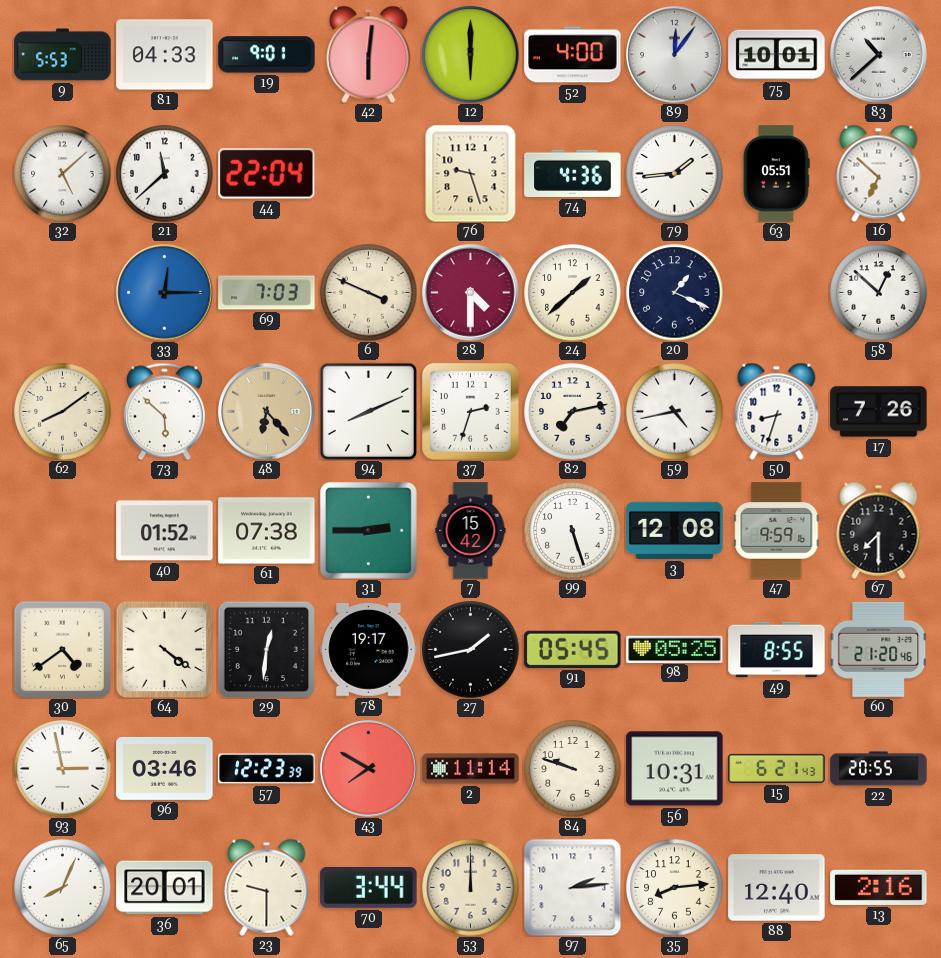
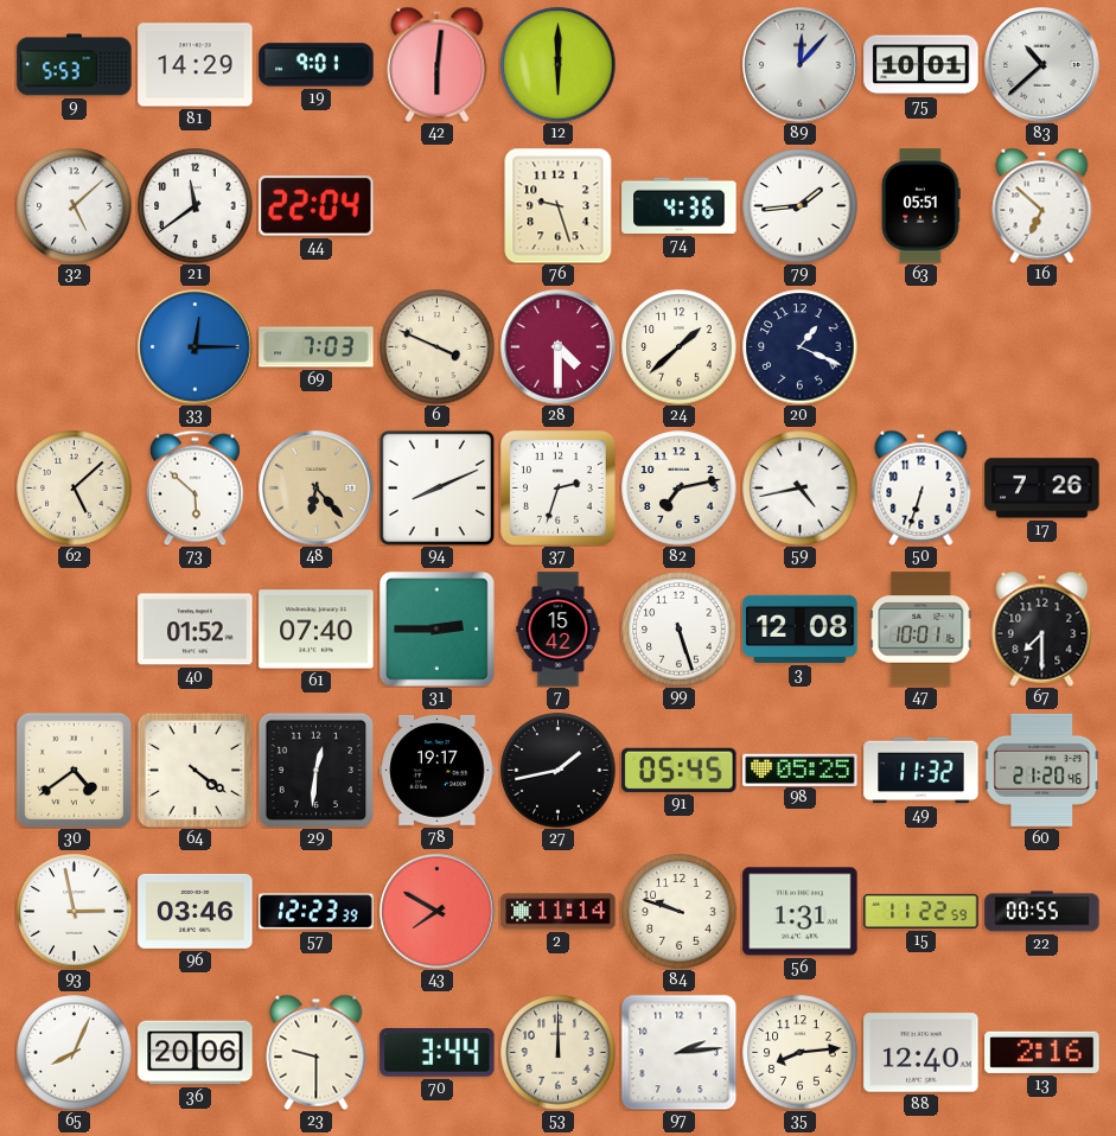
81: 04:33 -> 14:29 (196, 65)
52: 4:00 -> none (573, 55)
89: 12:06 -> 12:07 (801, 65)
21: 11:38 -> 11:39 (196, 206)
58: 12:52 -> none (879, 293)
62: 8:09 -> 5:08 (75, 489)
50: 8:33 -> 6:33 (922, 487)
61: 07:38 -> 07:40 (317, 630)
47: 9:59 -> 10:01 (922, 630)
49: 8:55 -> 11:32 (922, 771)
56: 10:31 -> 1:31 (801, 912)
15: 6:21 -> 11:22 (922, 911)
22: 20:55 -> 00:55 (1042, 912)
36: 20:01 -> 20:06 (196, 1053)
